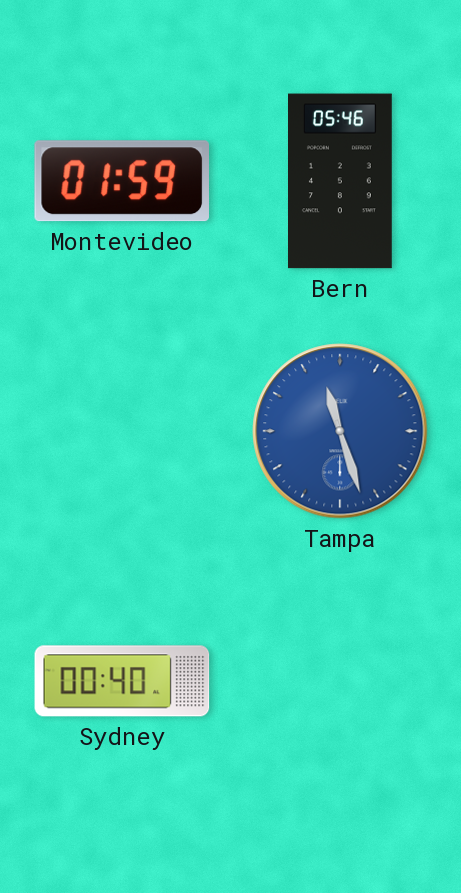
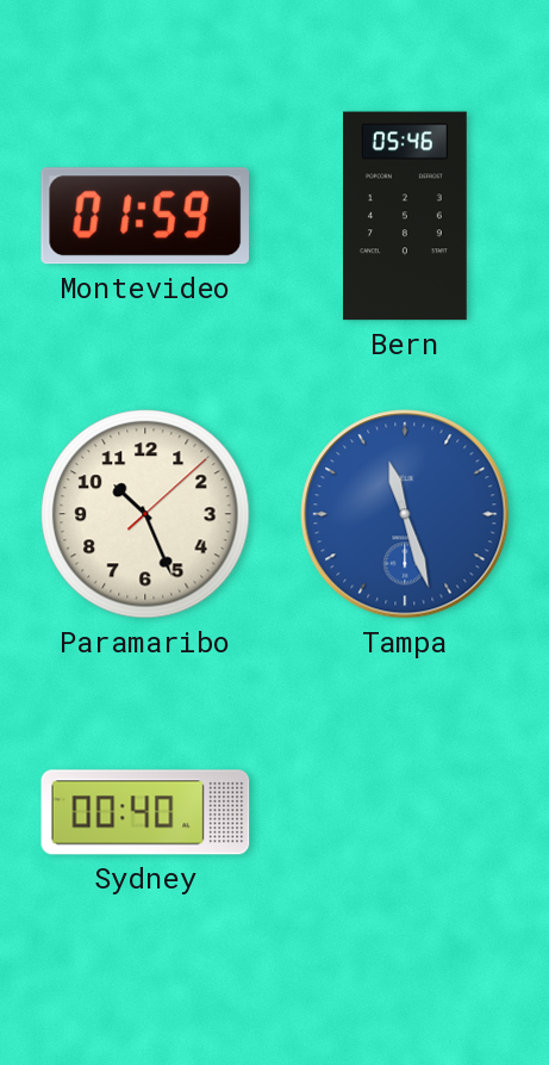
Paramaribo: none -> 10:26 (145, 514)
